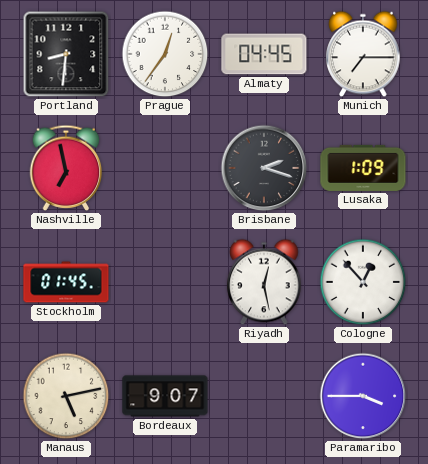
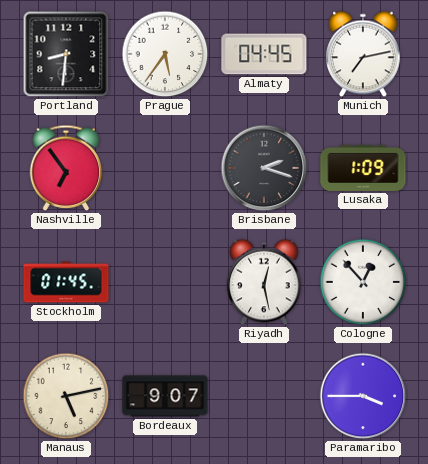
Prague: 12:36 -> 5:36 (165, 54)
Munich: 7:15 -> 7:13 (363, 54)
Nashville: 6:58 -> 6:54 (66, 168)
